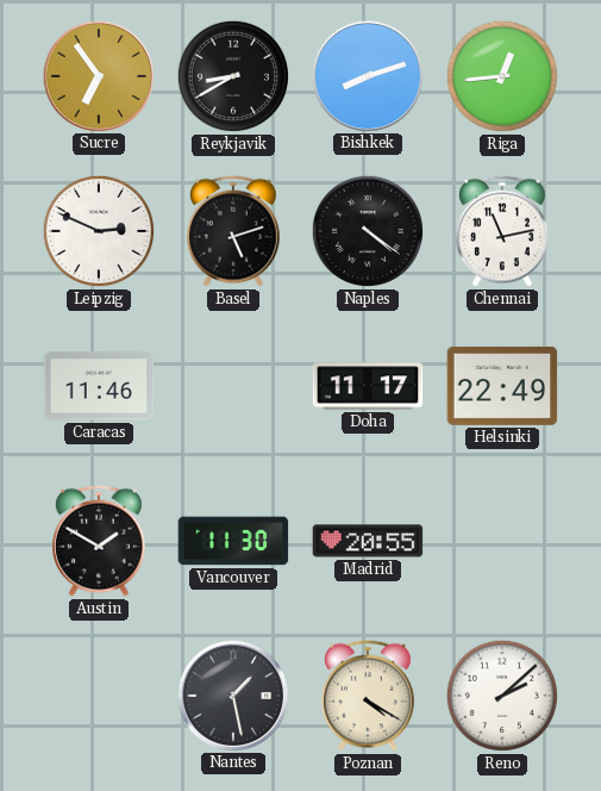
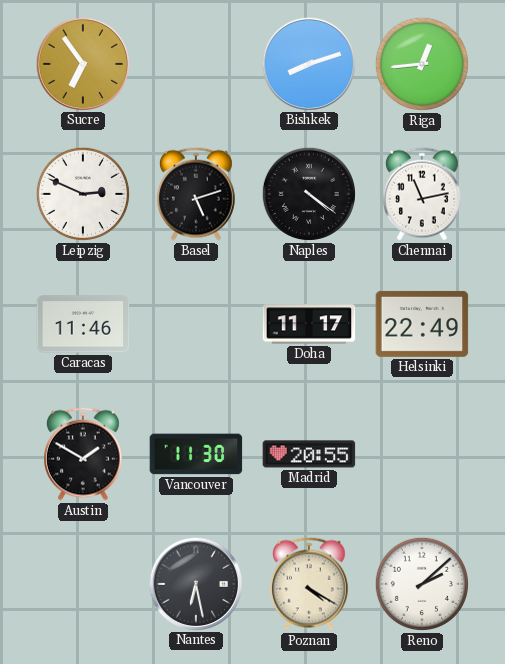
Reykjavik: 8:40 -> none (233, 76)
Nantes: 1:28 -> 6:28 (195, 583)
